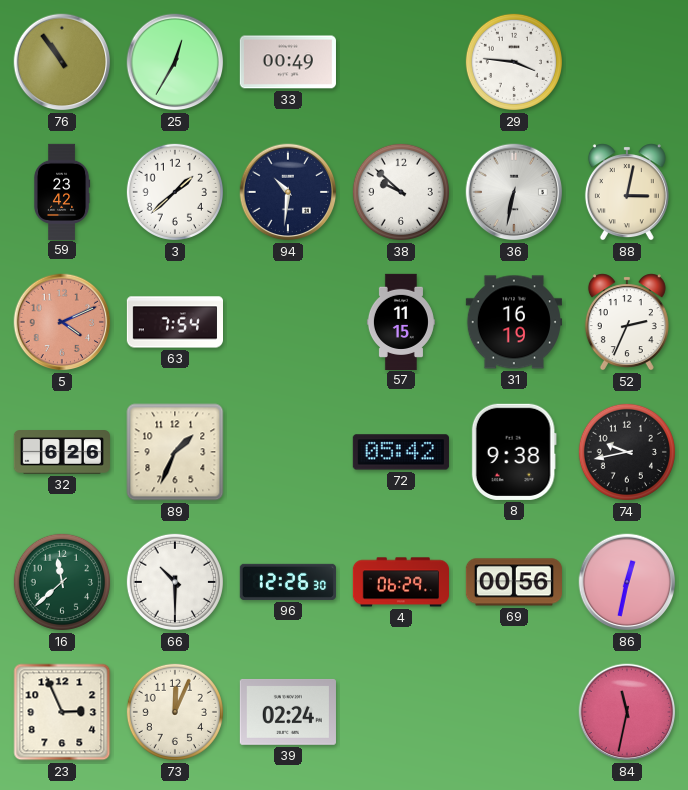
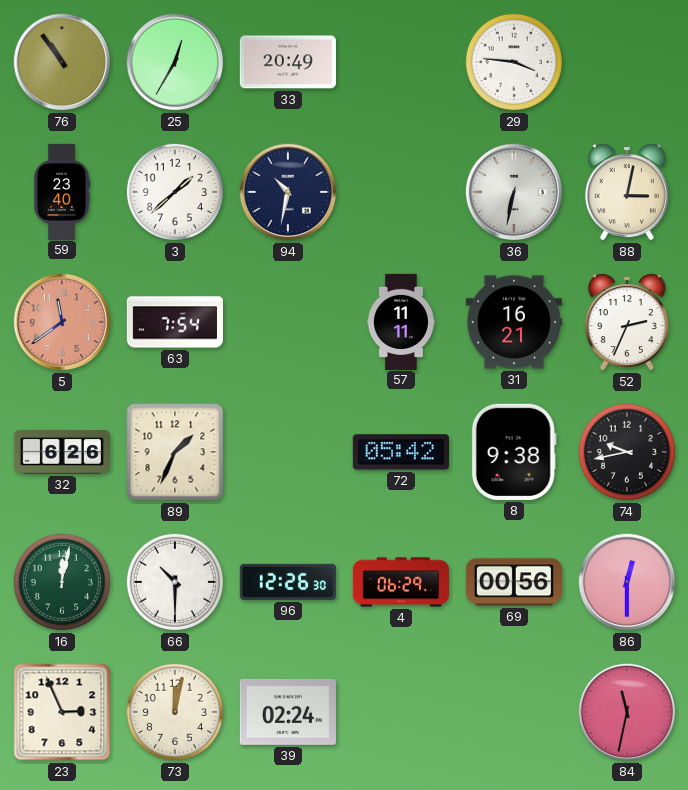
33: 00:49 -> 20:49 (288, 62)
59: 23:42 -> 23:40 (62, 191)
94: 10:31 -> 10:32 (288, 192)
38: 9:52 -> none (401, 192)
5: 4:11 -> 11:39 (62, 322)
57: 11:15 -> 11:11 (401, 321)
31: 16:19 -> 16:21 (514, 322)
16: 11:38 -> 12:02 (62, 582)
86: 12:32 -> 12:30 (627, 582)
73: 12:04 -> 12:02 (175, 712)
